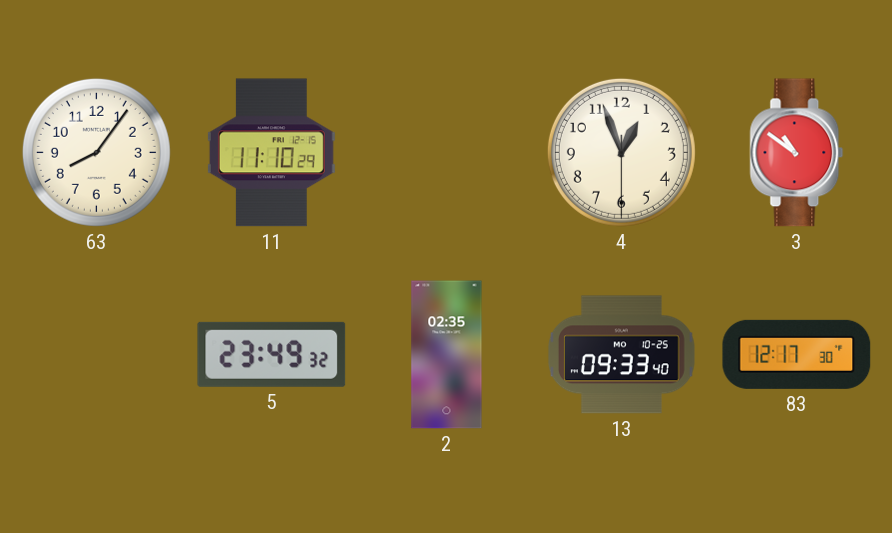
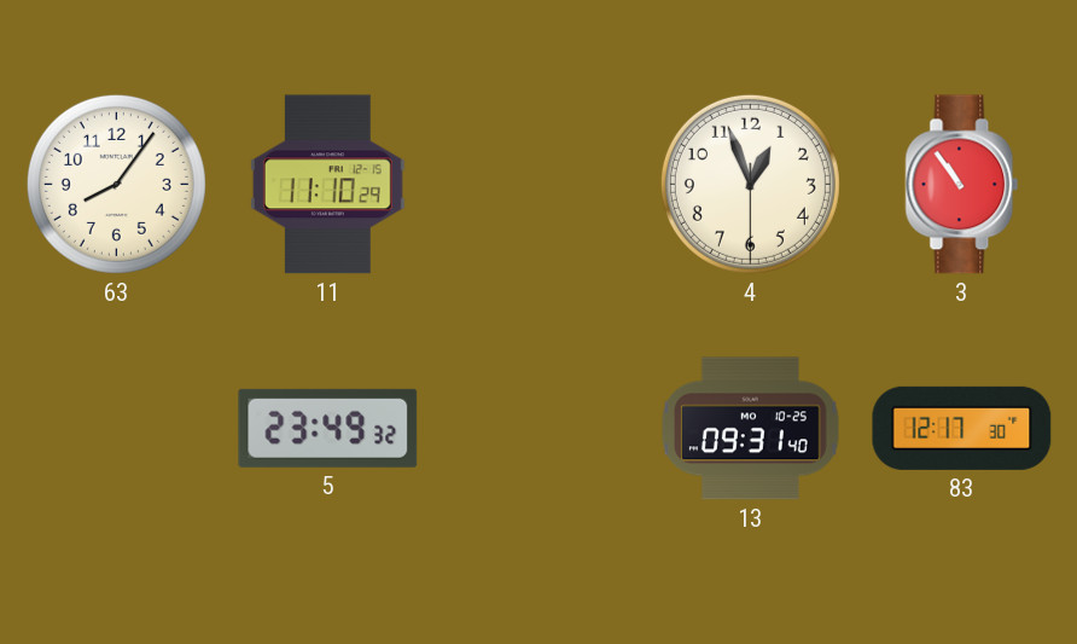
3: 10:51 -> 10:54 (962, 185)
2: 02:35 -> none (447, 355)
13: 09:33 -> 09:31 (750, 429)
